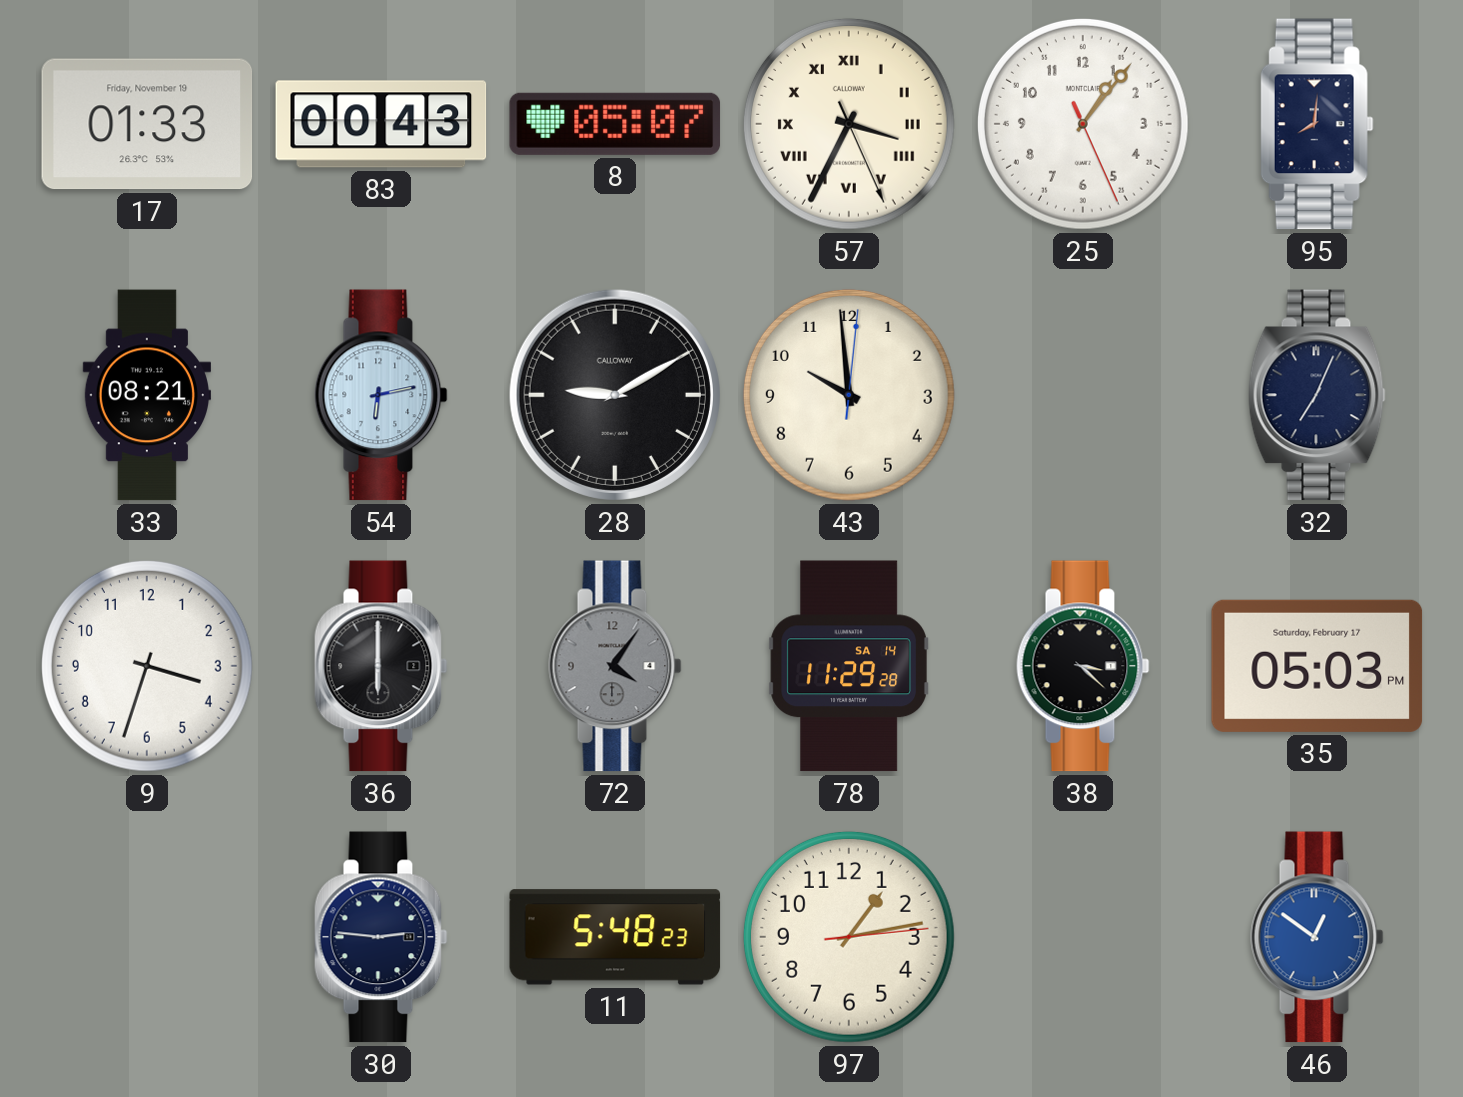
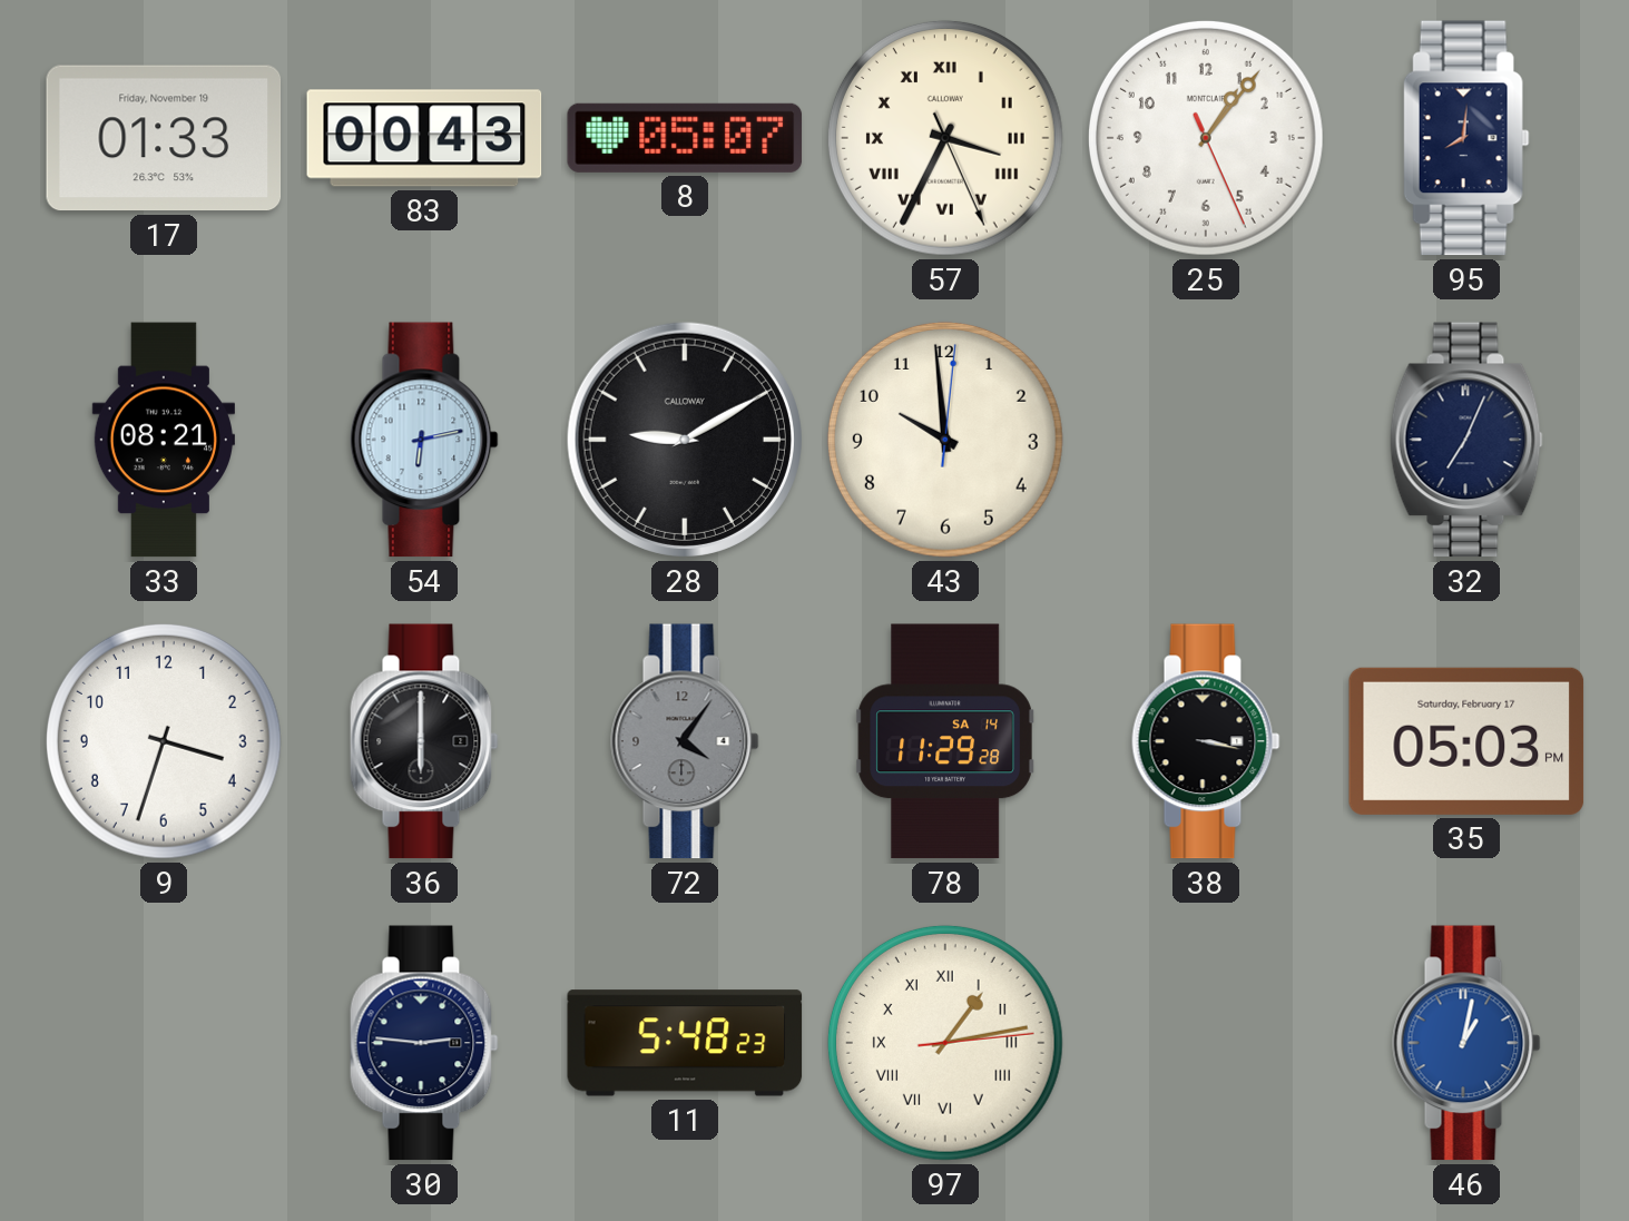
38: 3:22 -> 3:17 (1206, 741)
97 numerals: Arabic -> Roman (945, 1043)
46: 12:51 -> 1:02 (1466, 1043)
